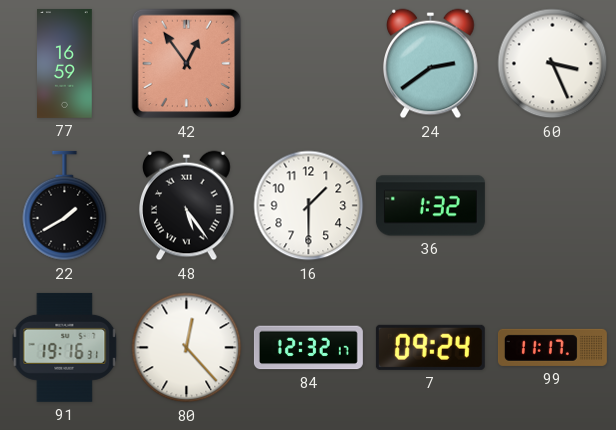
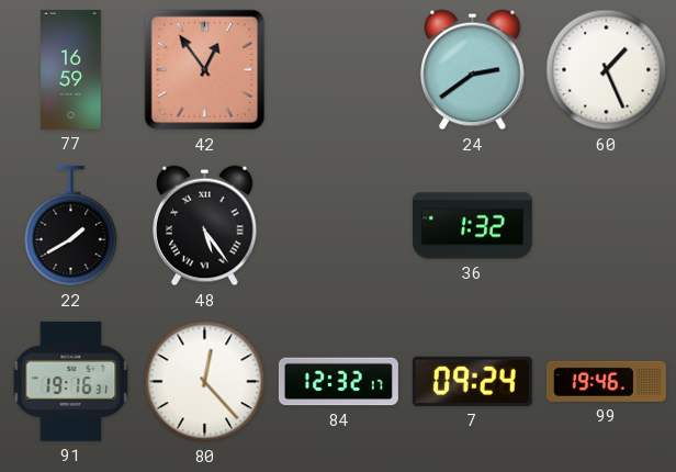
60: 3:26 -> 1:26 (607, 70)
16: 1:30 -> none (309, 206)
99: 11:17 -> 19:46 (606, 381)
